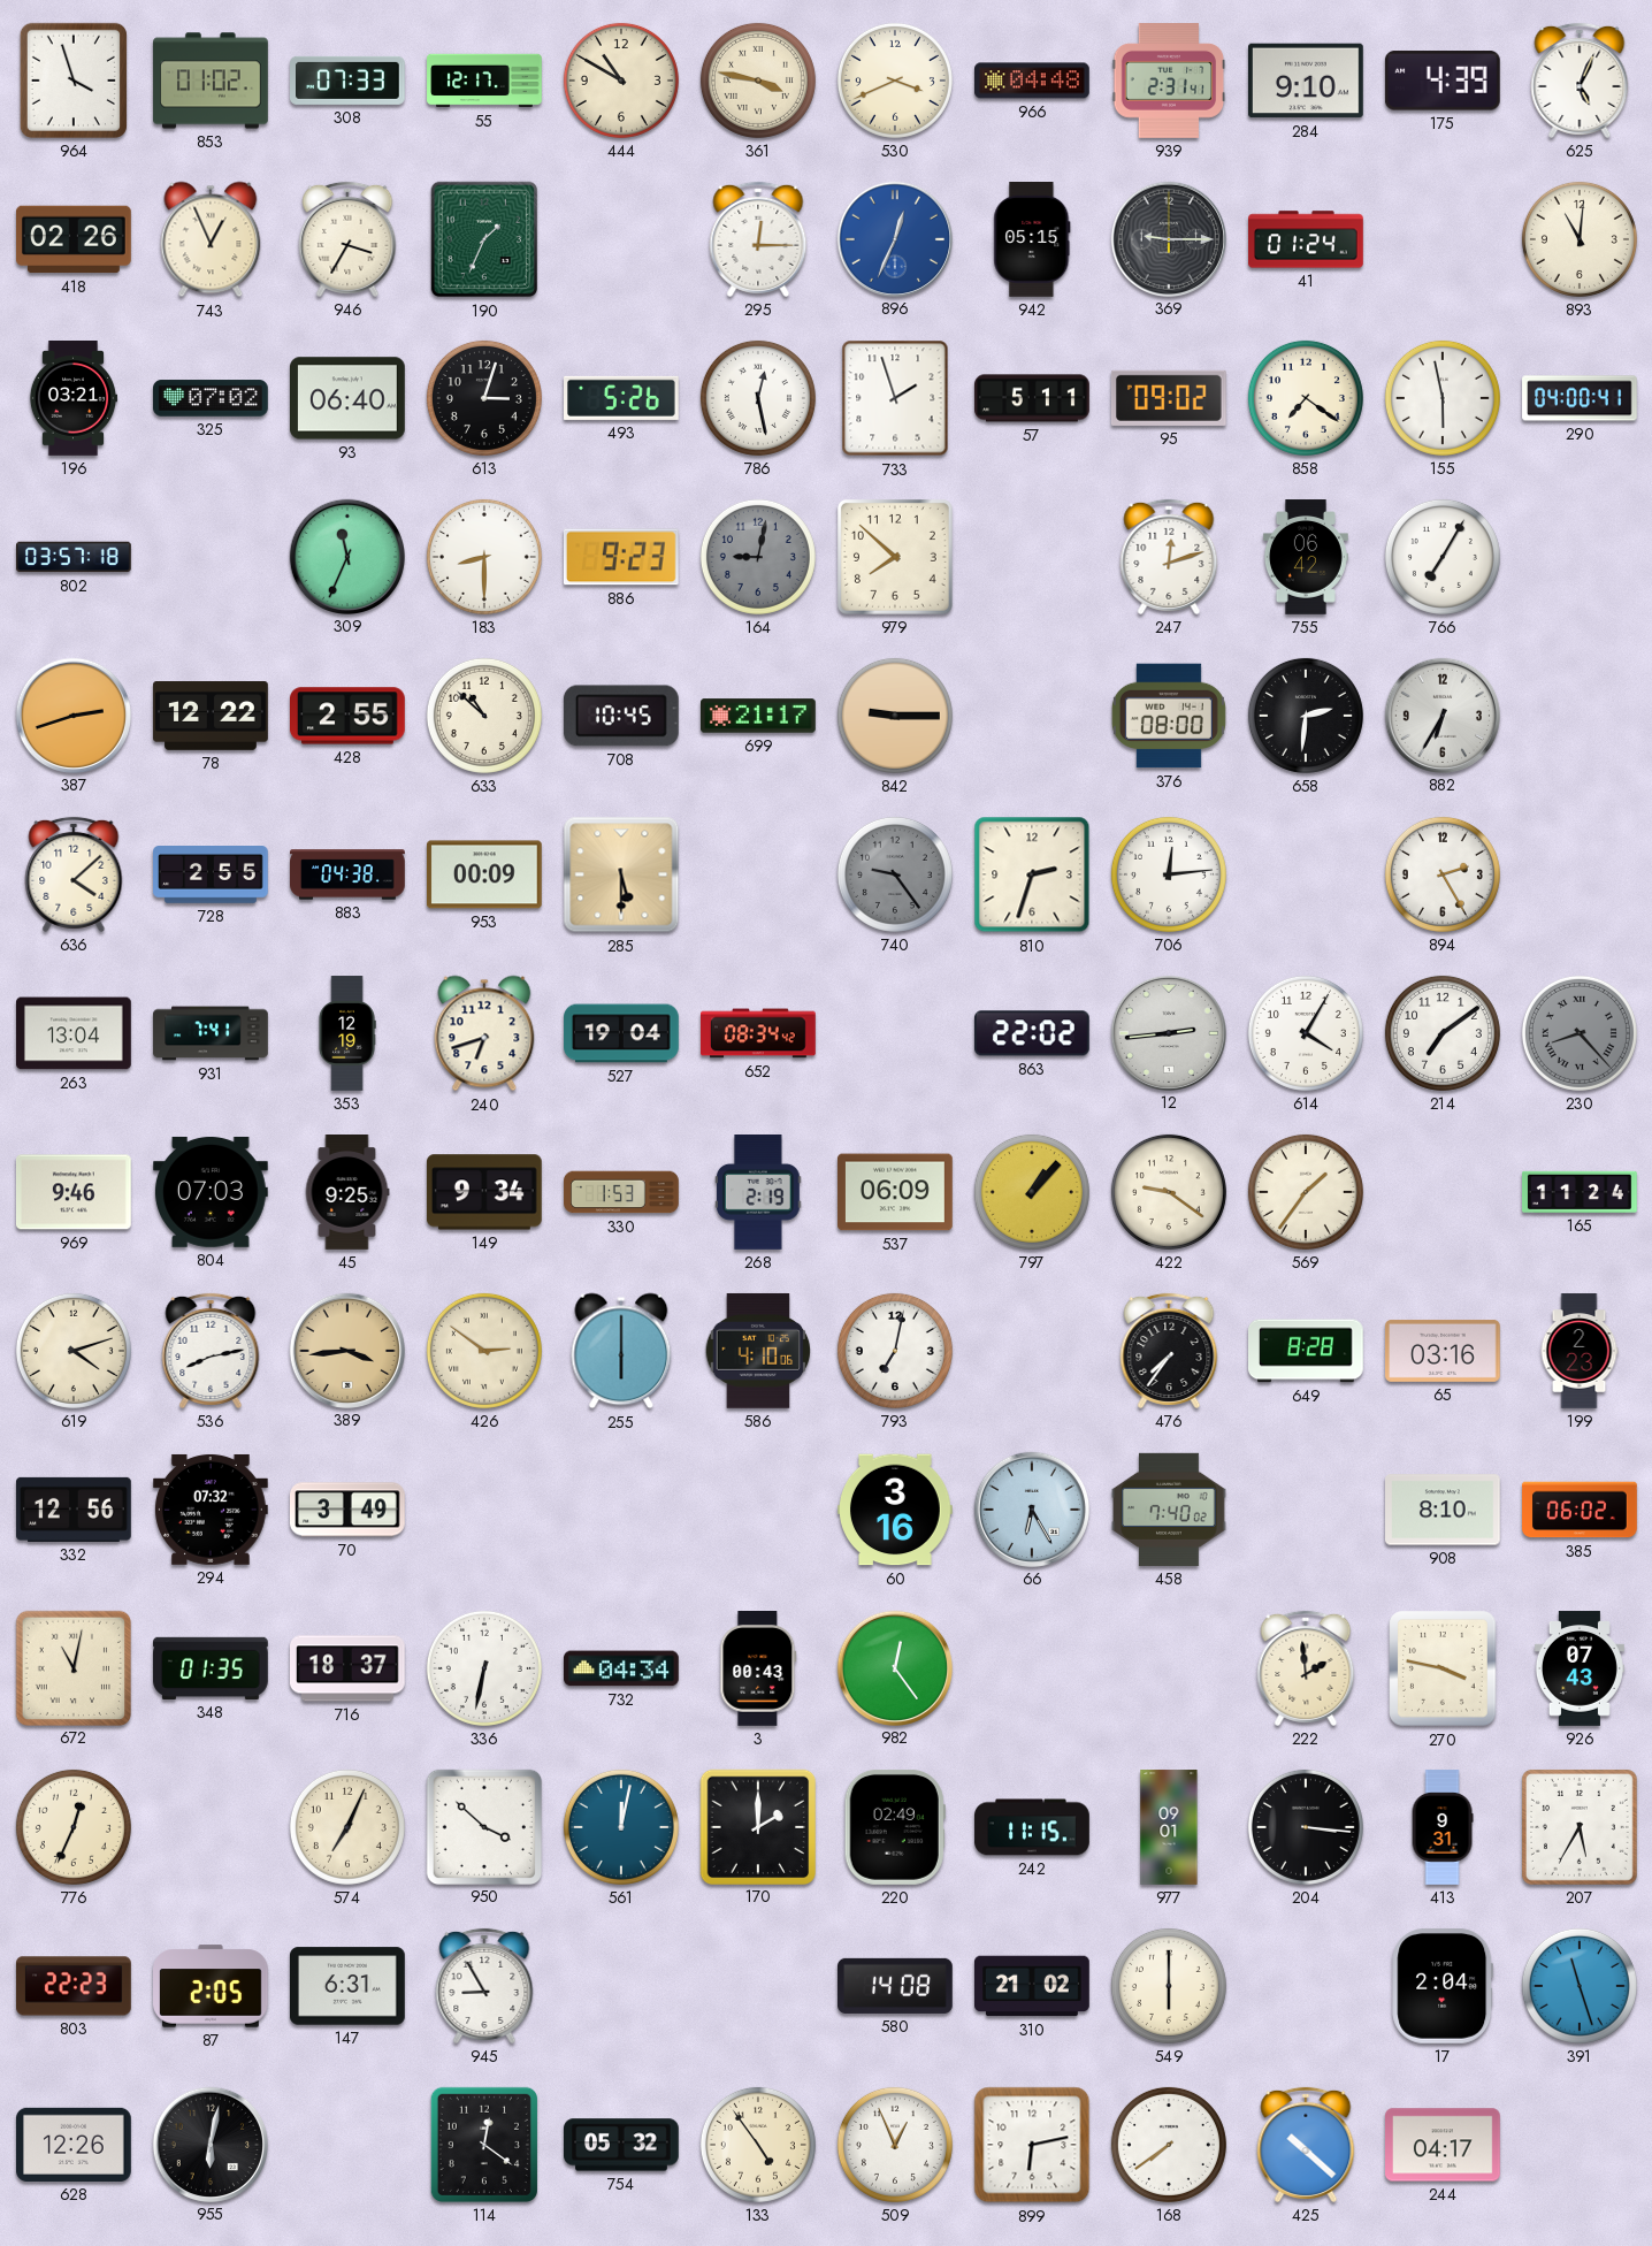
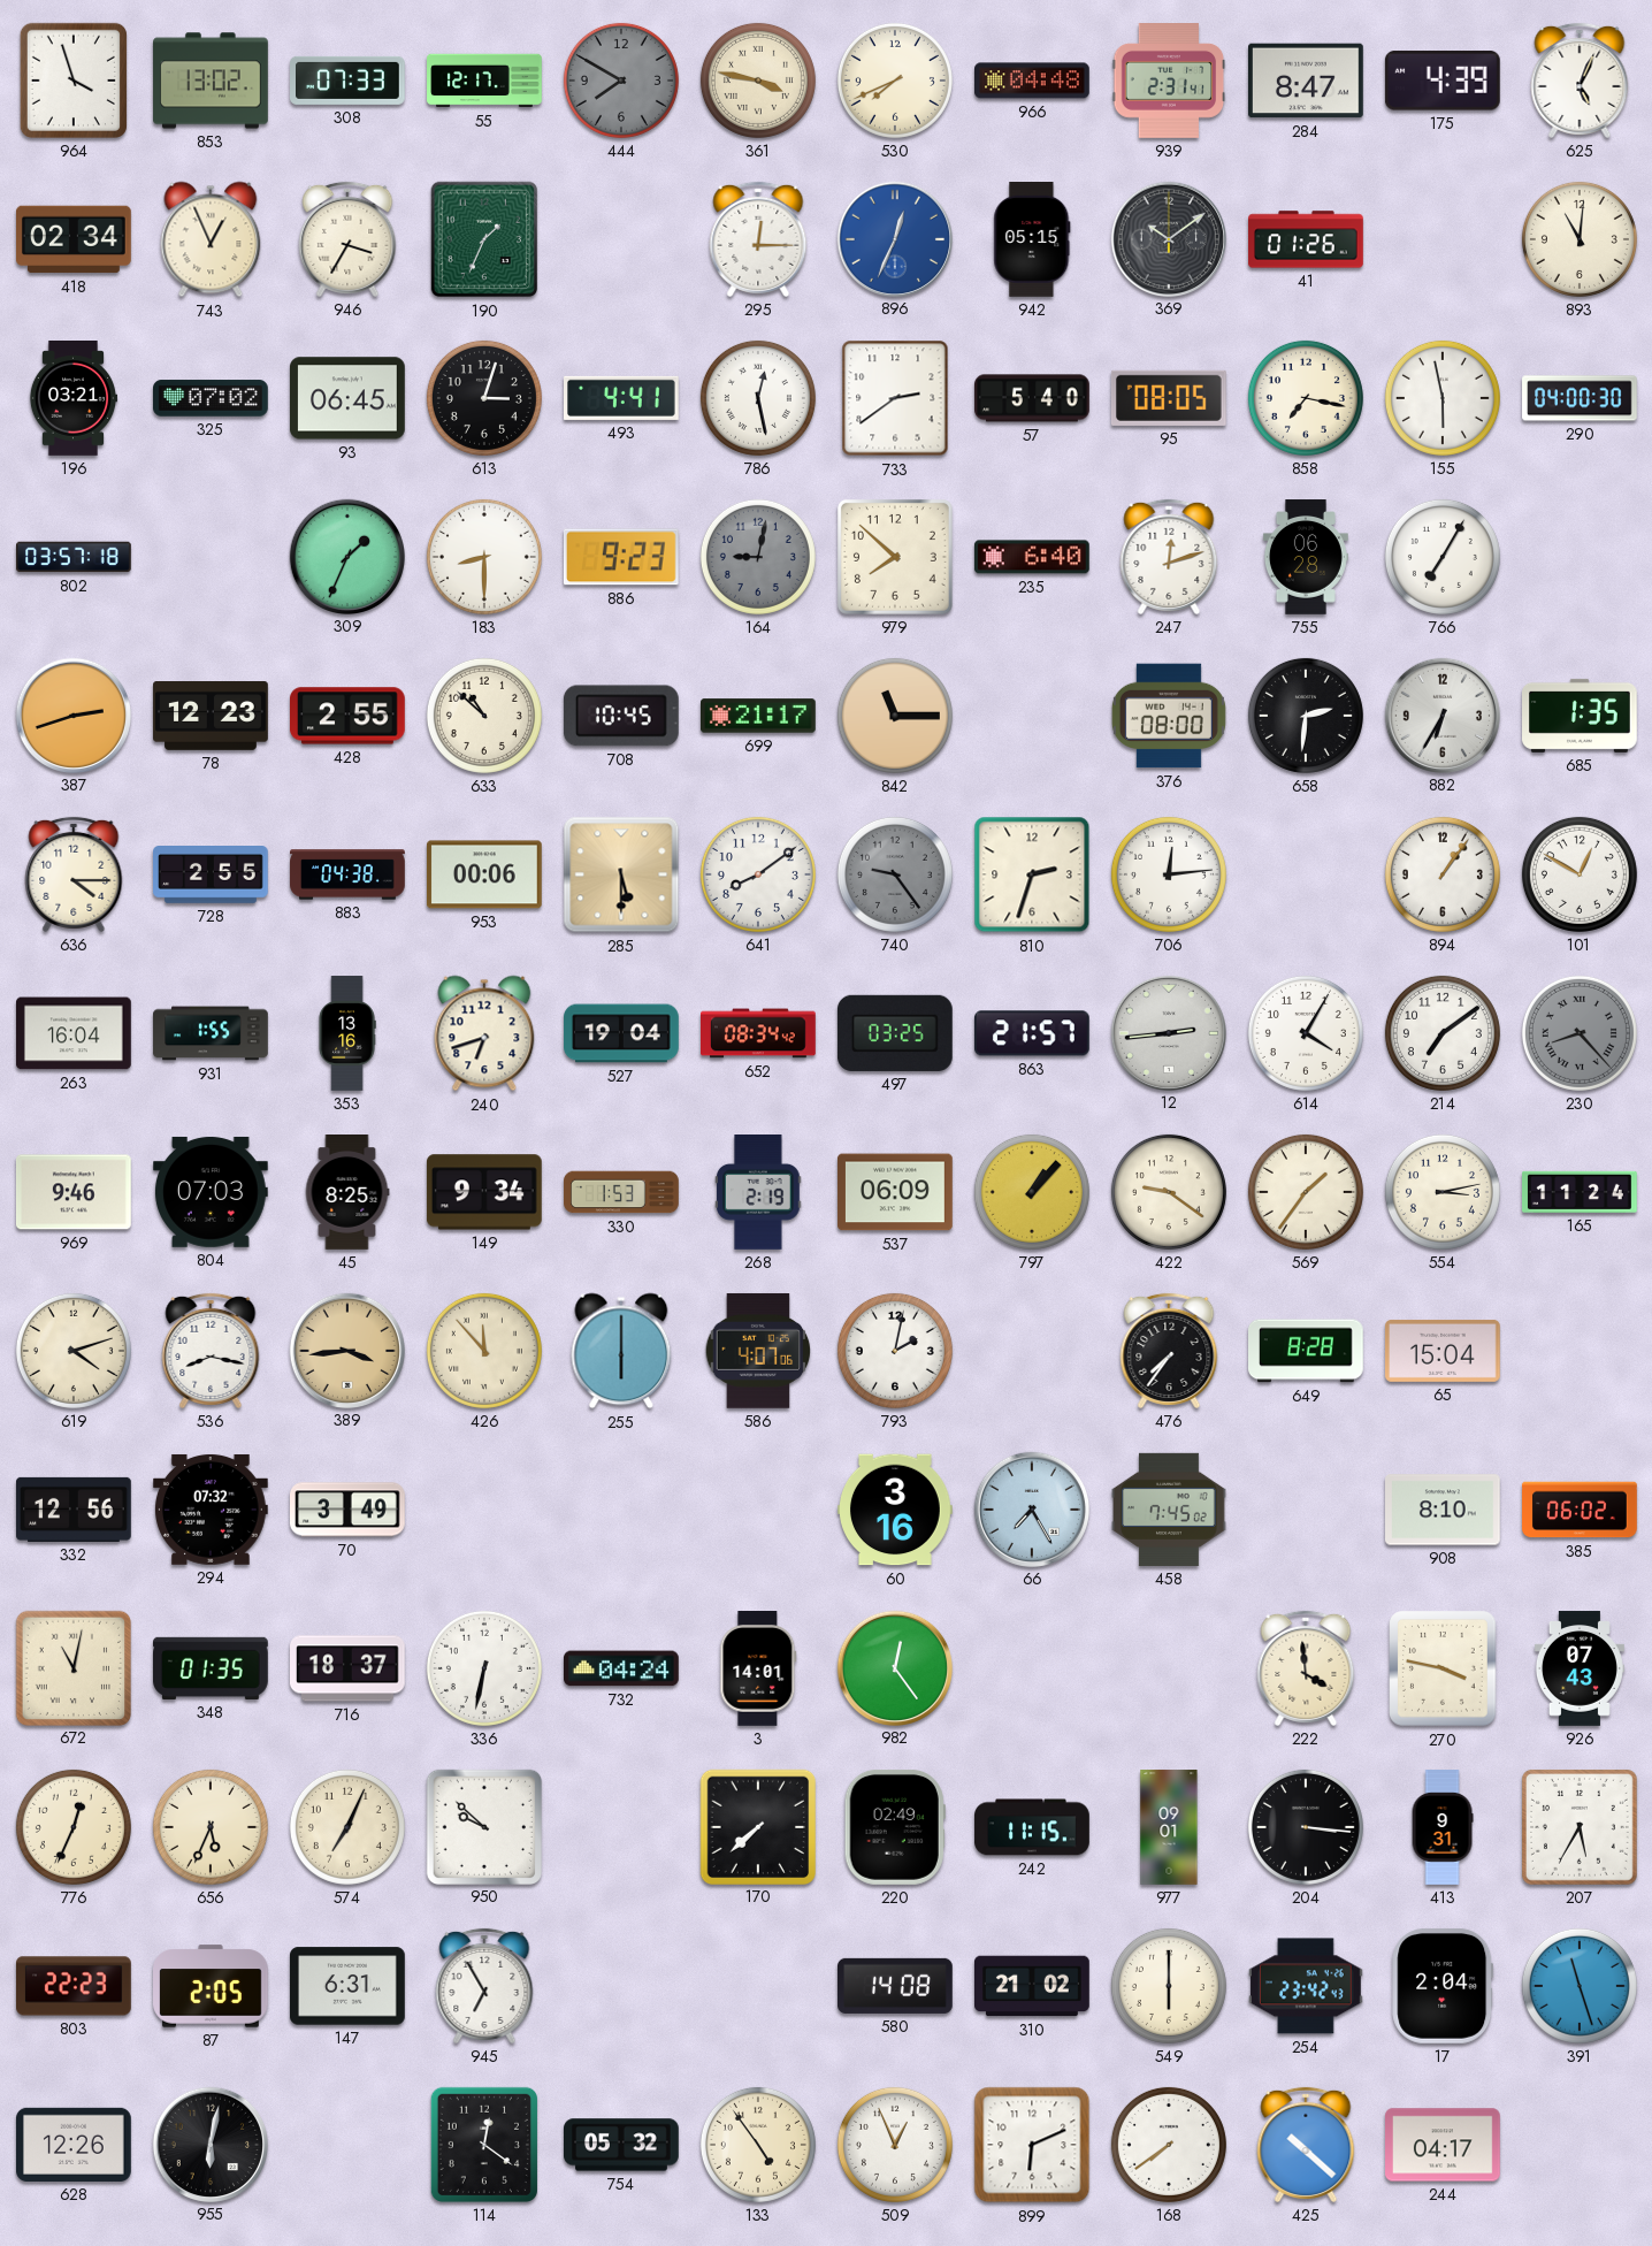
853: 01:02 -> 13:02 (211, 81)
444: 10:50 -> 7:50 (621, 81)
444 dial: cream -> grey (621, 81)
530: 3:41 -> 7:41 (895, 81)
284: 9:10 -> 8:47 (1307, 81)
418: 02:26 -> 02:34 (75, 239)
369: 9:15 -> 10:09 (1168, 238)
41: 01:24 -> 01:26 (1306, 239)
93: 06:40 -> 06:45 (349, 398)
493: 5:26 -> 4:41 (622, 398)
733: 1:57 -> 2:39 (895, 398)
57: 5:11 -> 5:40 (1032, 398)
95: 09:02 -> 08:05 (1169, 398)
858: 7:21 -> 7:17 (1306, 398)
290: 04:00:41 -> 04:00:30 (1580, 398)
309: 11:34 -> 1:34 (346, 556)
235: none -> 6:40 (1032, 557)
755: 06:42 -> 06:28 (1306, 557)
78: 12:22 -> 12:23 (211, 717)
842: 9:15 -> 11:15 (895, 716)
685: none -> 1:35 (1581, 716)
636: 4:08 -> 4:15 (74, 874)
953: 00:09 -> 00:06 (484, 874)
641: none -> 8:09 (758, 874)
894: 2:25 -> 1:06 (1443, 874)
101: none -> 12:50 (1580, 874)
263: 13:04 -> 16:04 (75, 1033)
931: 7:41 -> 1:55 (211, 1033)
353: 12:19 -> 13:16 (347, 1033)
497: none -> 03:25 (895, 1033)
863: 22:02 -> 21:57 (1032, 1033)
45: 9:25 -> 8:25 (347, 1193)
554: none -> 3:13 (1443, 1192)
536: 8:13 -> 8:17 (211, 1351)
426: 2:51 -> 11:53 (484, 1351)
586: 4:10 -> 4:07 (758, 1351)
793: 7:02 -> 2:02 (895, 1351)
65: 03:16 -> 15:04 (1444, 1351)
199: 2:23 -> none (1580, 1351)
66: 6:25 -> 7:25 (1031, 1508)
458: 7:40 -> 7:45 (1170, 1510)
732: 04:34 -> 04:24 (622, 1668)
3: 00:43 -> 14:01 (758, 1670)
222: 1:59 -> 3:59 (1306, 1668)
656: none -> 5:34 (211, 1827)
950: 3:52 -> 9:52 (483, 1826)
561: 12:02 -> none (621, 1827)
170: 2:00 -> 7:38 (757, 1826)
945: 8:55 -> 6:55 (484, 1986)
254: none -> 23:42 (1306, 1986)
899: 6:13 -> 6:11 (1032, 2145)
